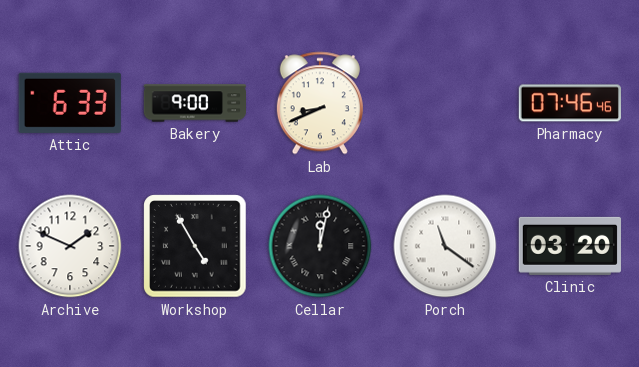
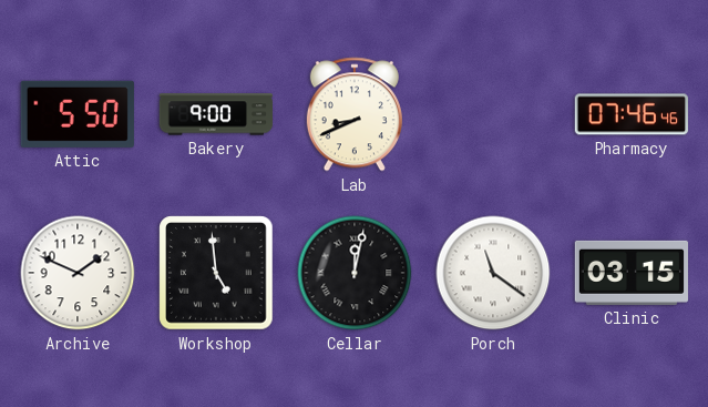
Attic: 6:33 -> 5:50 (78, 114)
Workshop: 4:55 -> 4:59 (216, 273)
Clinic: 03:20 -> 03:15 (632, 273)
